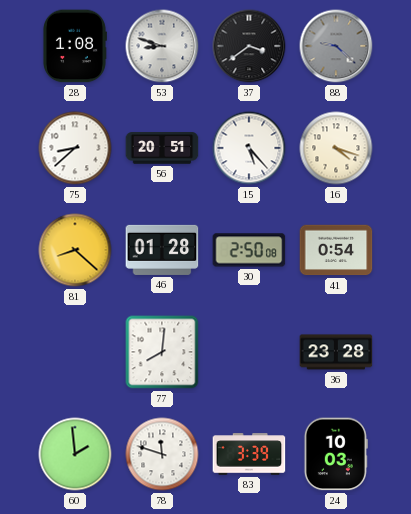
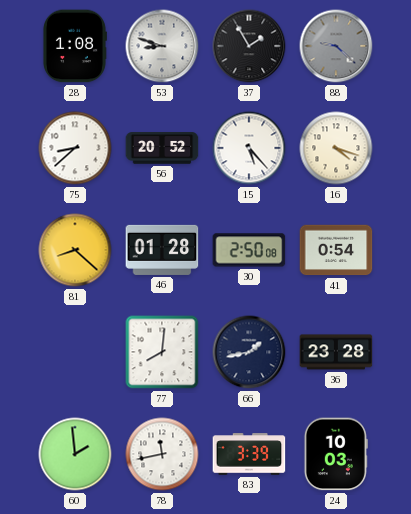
37: 3:39 -> 1:55 (249, 46)
56: 20:51 -> 20:52 (162, 148)
66: none -> 1:43 (249, 352)
78: 11:48 -> 11:43 (162, 454)
